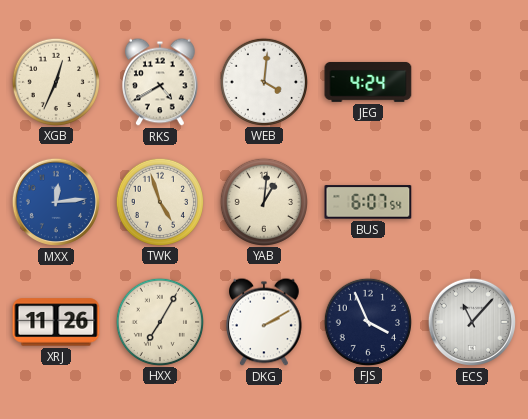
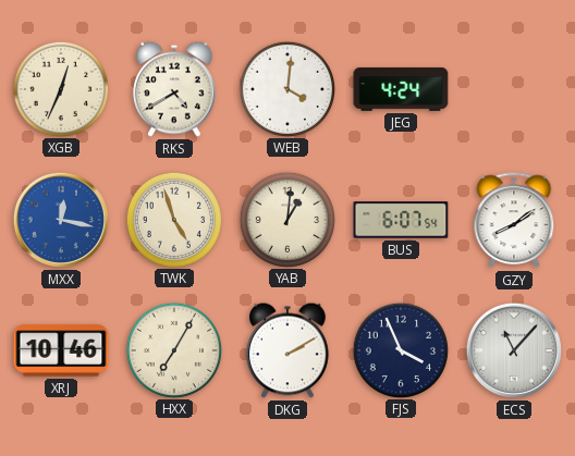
MXX: 12:14 -> 12:17 (61, 220)
GZY: none -> 8:09 (514, 221)
XRJ: 11:26 -> 10:46 (61, 350)
